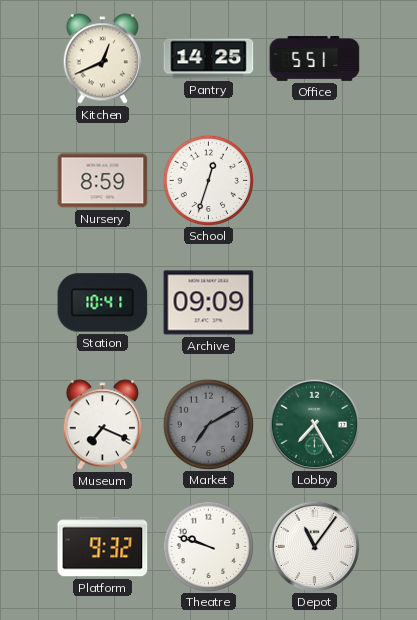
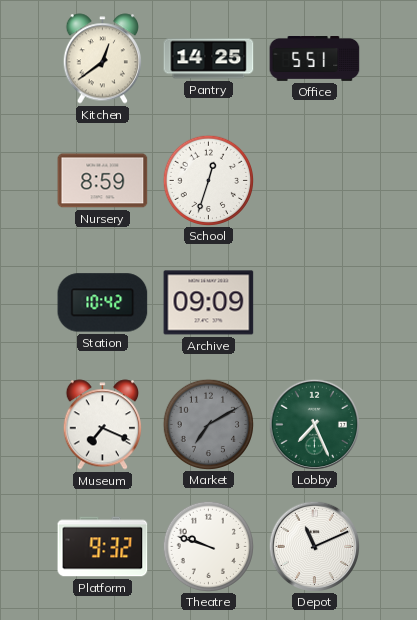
Kitchen: 12:41 -> 12:39 (102, 59)
Station: 10:41 -> 10:42 (103, 303)
Lobby: 7:25 -> 7:26 (314, 424)
Depot: 11:06 -> 11:11 (314, 546)
